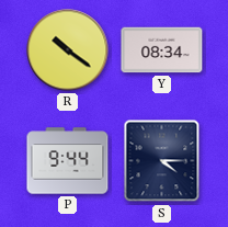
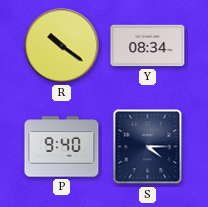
P: 9:44 -> 9:40 (62, 147)
